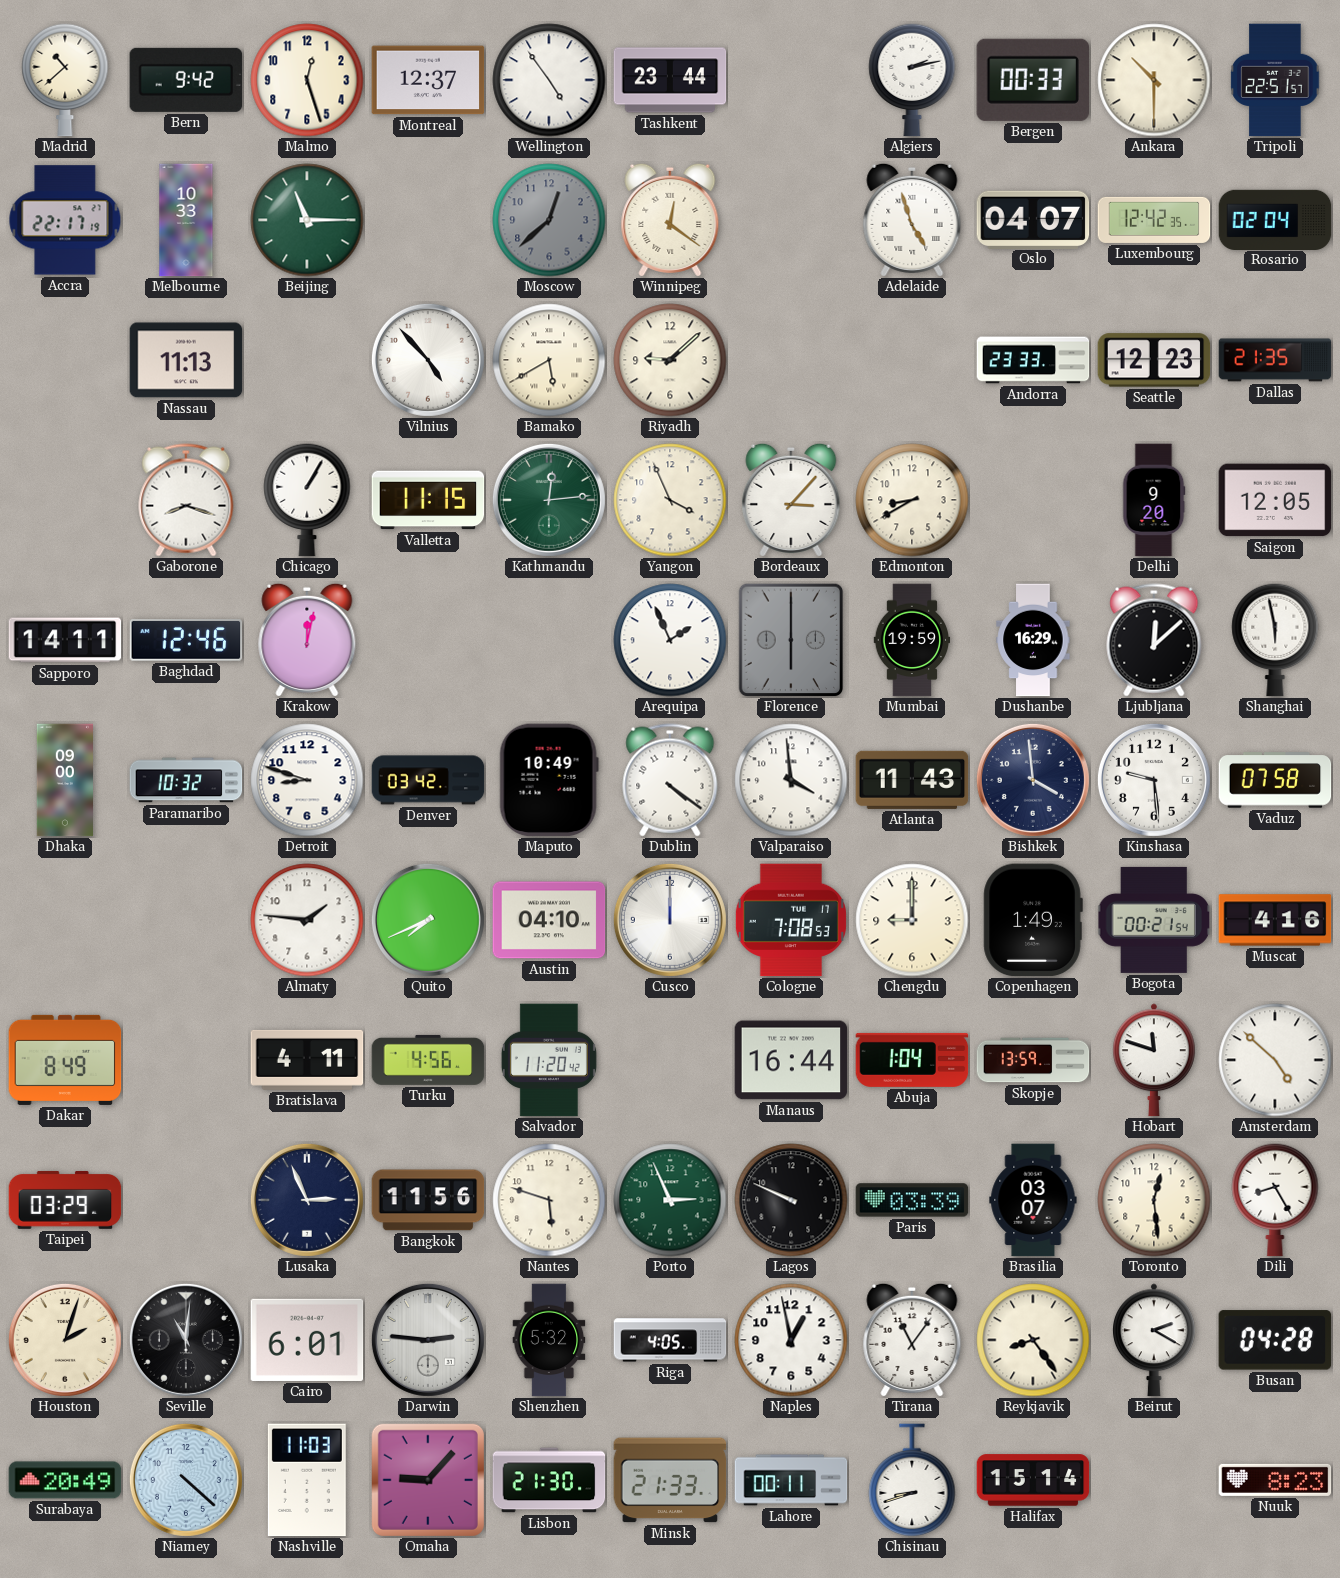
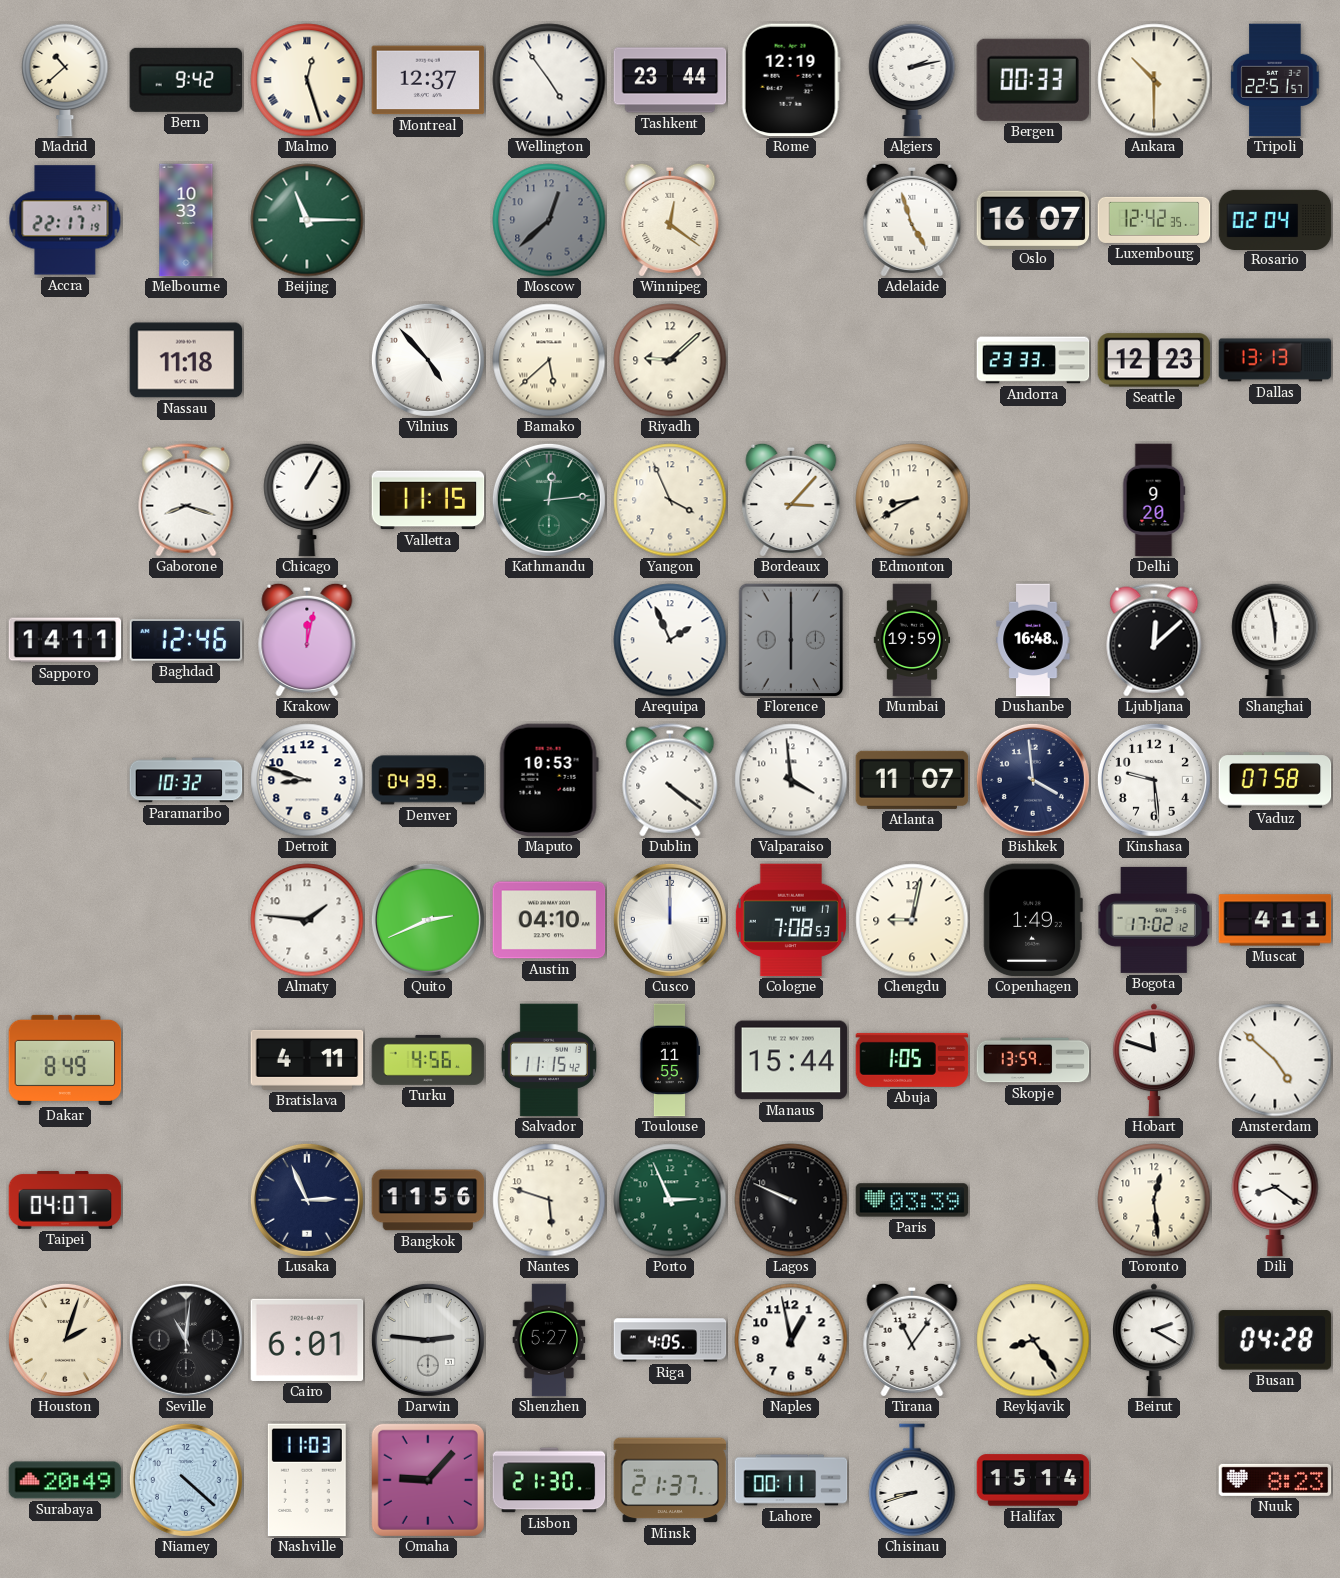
Malmo numerals: Arabic -> Roman (307, 80)
Rome: none -> 12:19 (791, 80)
Oslo: 04:07 -> 16:07 (1033, 219)
Nassau: 11:13 -> 11:18 (186, 360)
Bamako: 5:40 -> 5:38 (549, 360)
Dallas: 21:35 -> 13:13 (1275, 360)
Saigon: 12:05 -> none (1275, 500)
Dushanbe: 16:29 -> 16:48 (1033, 640)
Dhaka: 09:00 -> none (64, 780)
Denver: 03:42 -> 04:39 (428, 780)
Maputo: 10:49 -> 10:53 (549, 780)
Atlanta: 11:43 -> 11:07 (912, 780)
Quito: 7:41 -> 2:41 (428, 920)
Chengdu: 9:00 -> 9:02 (912, 920)
Bogota: 00:21 -> 17:02 (1154, 920)
Muscat: 4:16 -> 4:11 (1275, 920)
Salvador: 11:20 -> 11:15 (549, 1060)
Toulouse: none -> 11:55 (670, 1060)
Manaus: 16:44 -> 15:44 (791, 1060)
Abuja: 1:04 -> 1:05 (912, 1060)
Taipei: 03:29 -> 04:07 (65, 1201)
Brasilia: 03:07 -> none (1033, 1200)
Dili: 8:25 -> 8:21 (1275, 1200)
Shenzhen: 5:32 -> 5:27 (549, 1340)
Minsk: 21:33 -> 21:37 (670, 1480)
